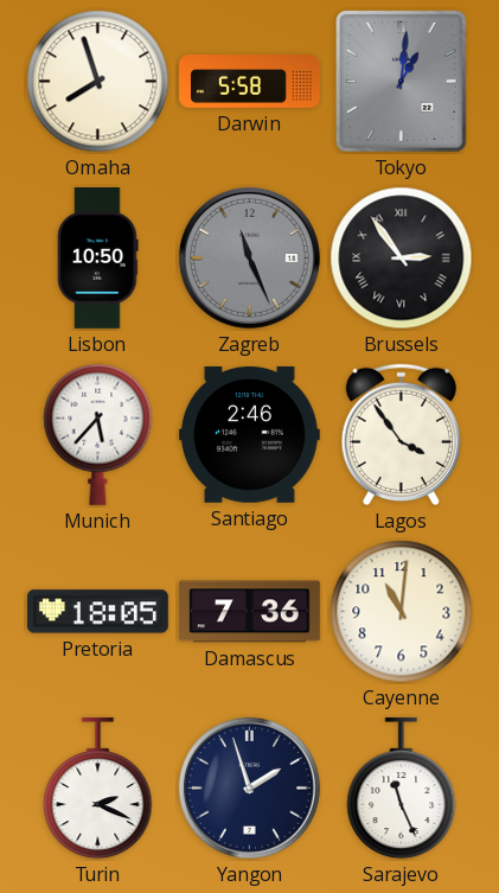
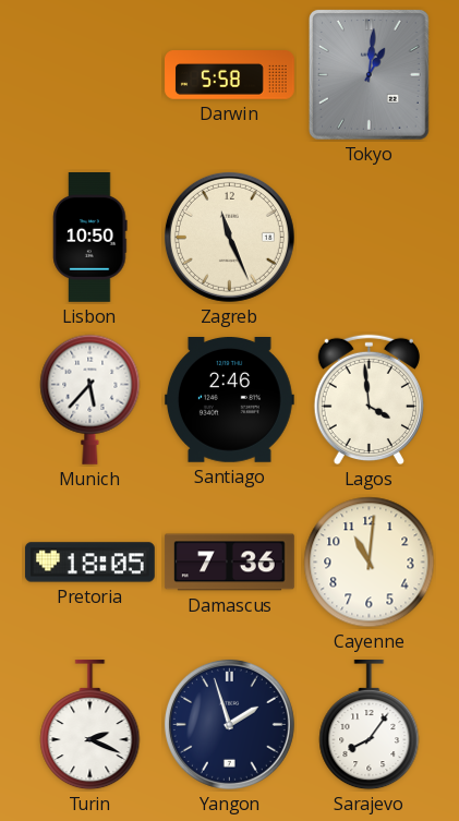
Omaha: 7:57 -> none (98, 82)
Zagreb dial: grey -> cream (229, 237)
Brussels: 2:54 -> none (402, 259)
Lagos: 3:54 -> 3:59 (369, 400)
Sarajevo: 11:26 -> 8:06 (370, 725)
